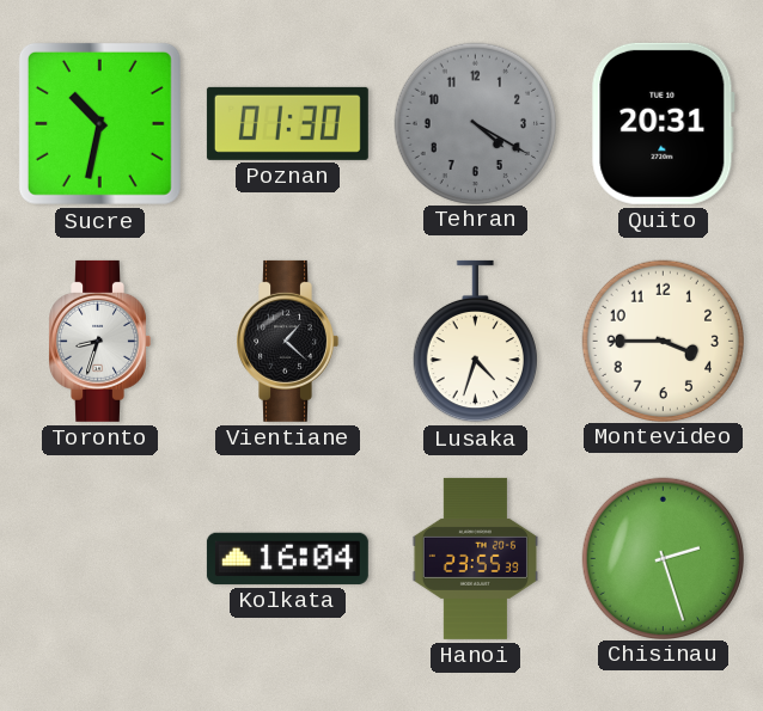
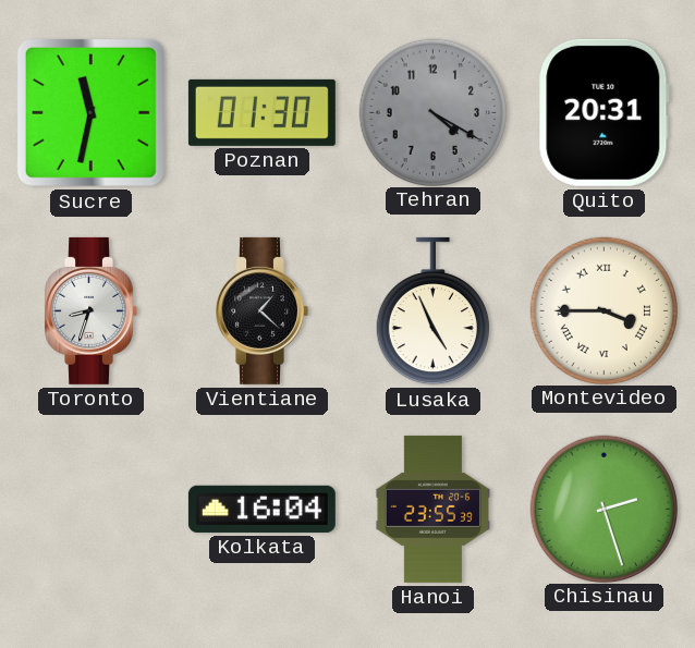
Sucre: 10:32 -> 11:32 (90, 112)
Lusaka: 4:33 -> 4:56 (432, 311)
Montevideo numerals: Arabic -> Roman (603, 310)
